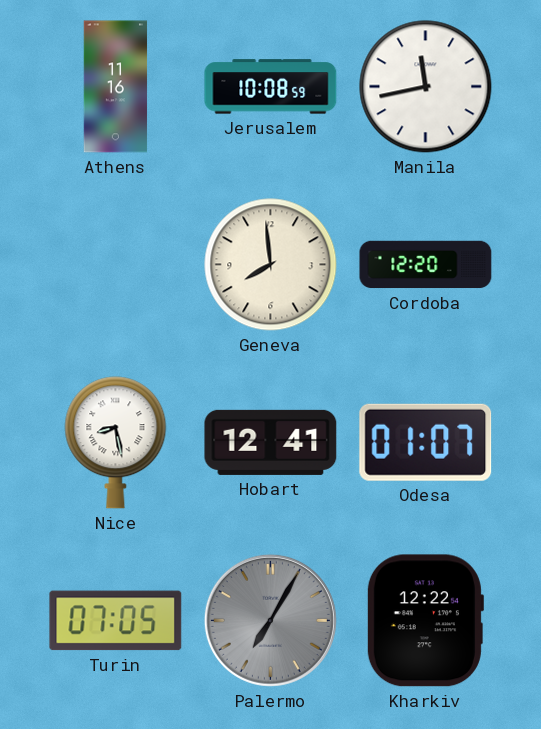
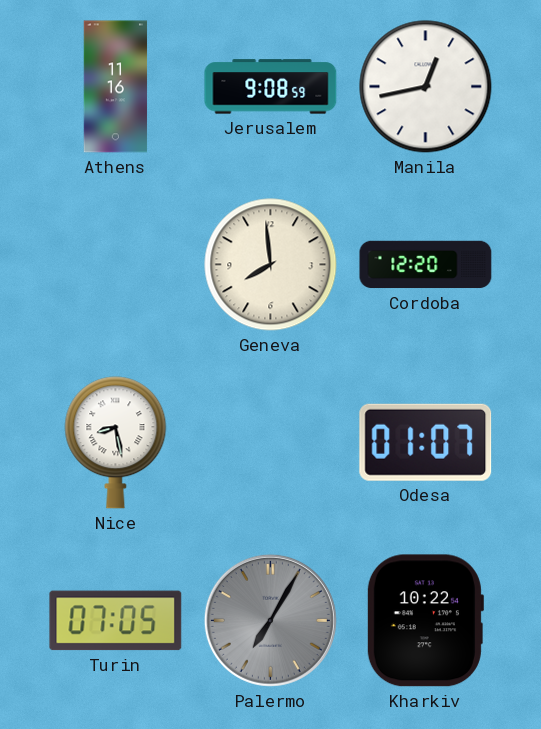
Jerusalem: 10:08 -> 9:08 (271, 87)
Manila: 11:43 -> 12:43 (426, 87)
Hobart: 12:41 -> none (271, 442)
Kharkiv: 12:22 -> 10:22 (425, 621)
